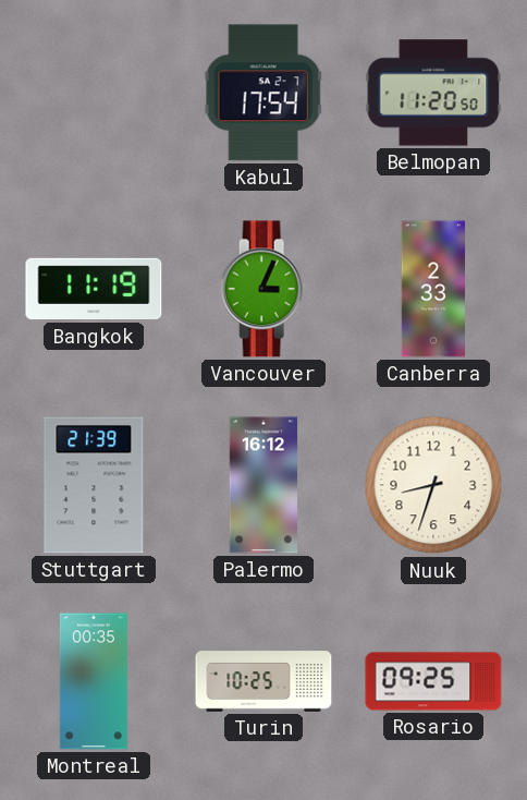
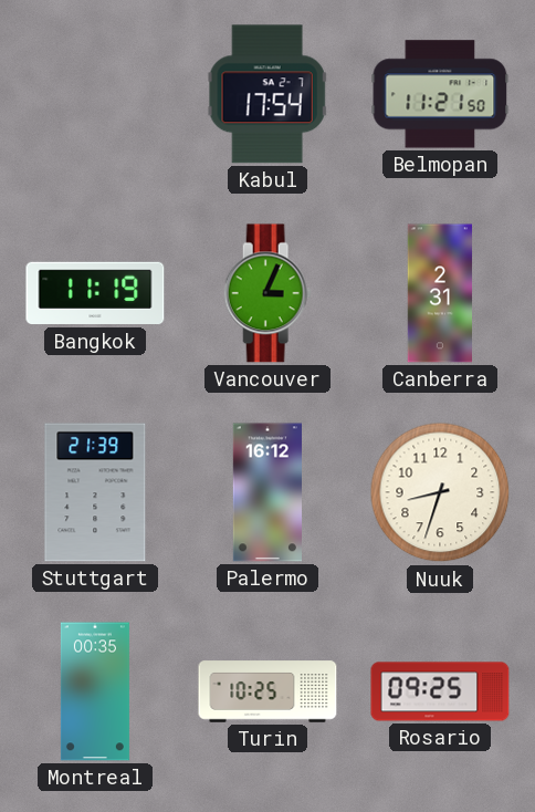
Belmopan: 11:20 -> 11:21 (440, 94)
Canberra: 2:33 -> 2:31 (440, 293)
